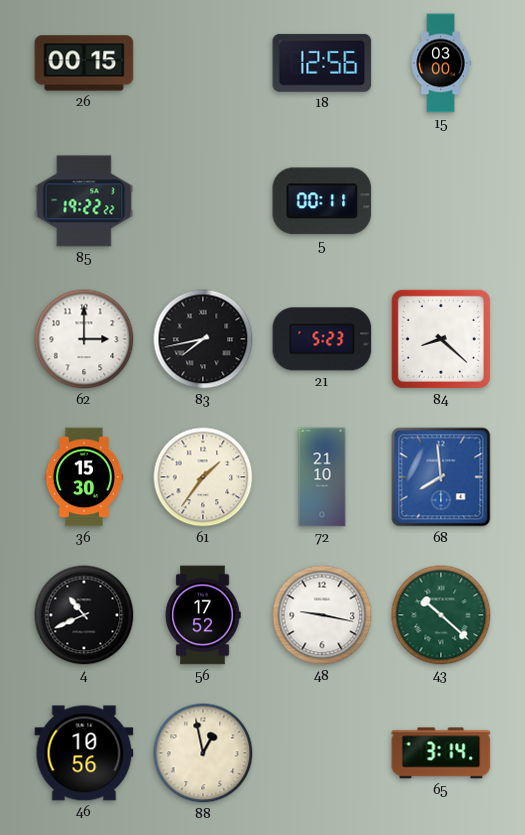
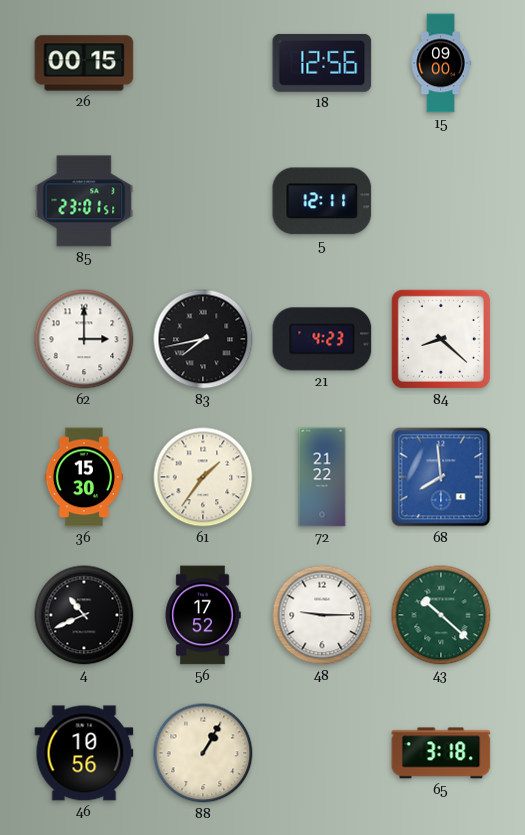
15: 03:00 -> 09:00 (441, 63)
85: 19:22 -> 23:01 (84, 201)
5: 00:11 -> 12:11 (322, 201)
21: 5:23 -> 4:23 (322, 339)
72: 21:10 -> 21:22 (322, 477)
48: 9:17 -> 9:15 (322, 615)
88: 12:58 -> 1:05 (203, 753)
65: 3:14 -> 3:18 (441, 753)
